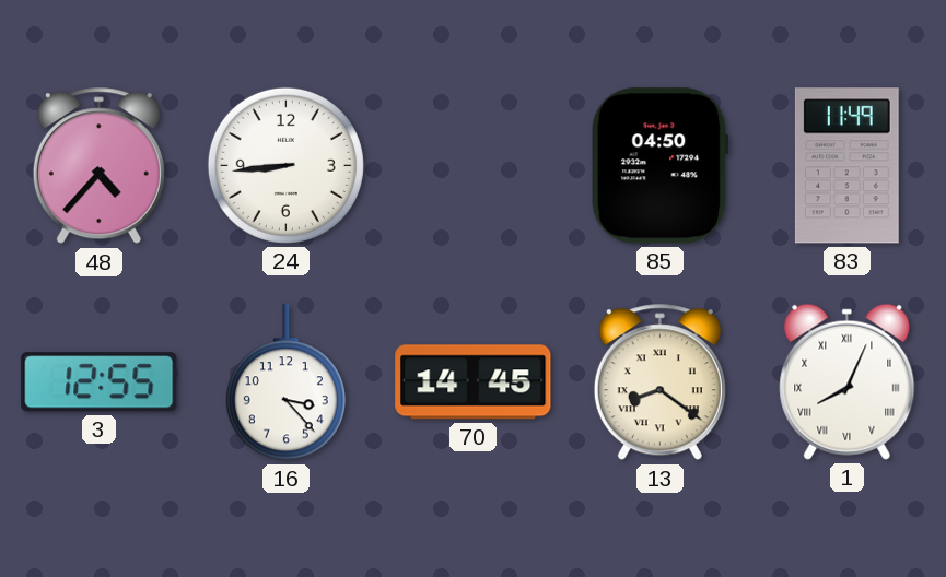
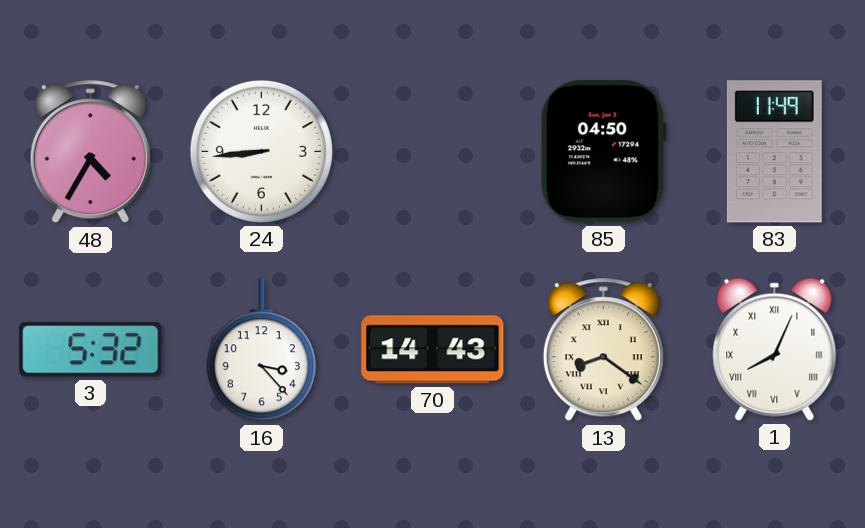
48: 4:37 -> 4:35 (90, 152)
3: 12:55 -> 5:32 (91, 350)
70: 14:45 -> 14:43 (433, 350)
